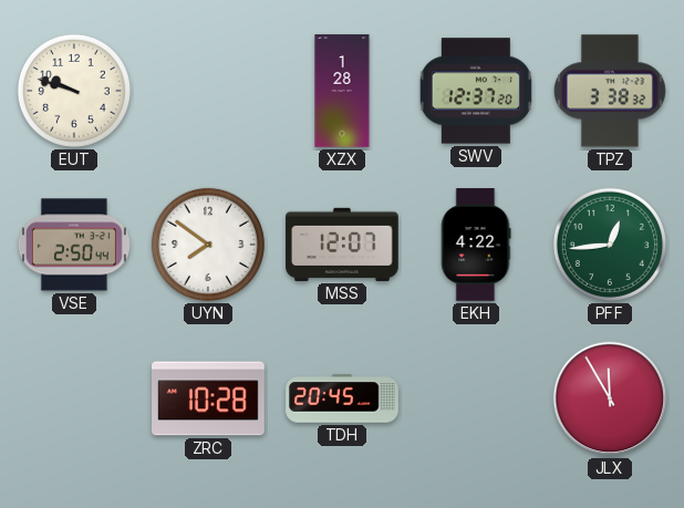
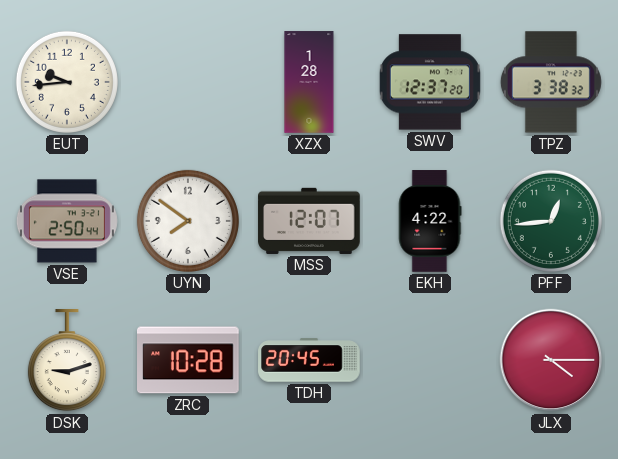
EUT: 9:48 -> 9:44 (67, 82)
DSK: none -> 9:12 (67, 361)
JLX: 11:55 -> 4:15 (551, 360)
